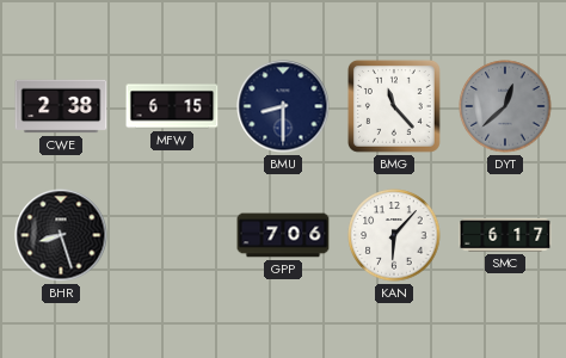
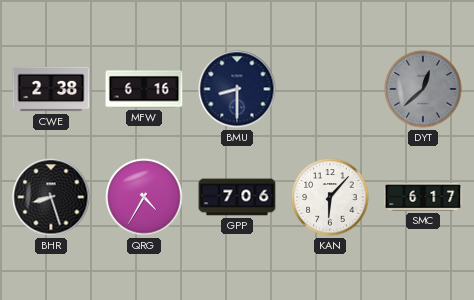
MFW: 6:15 -> 6:16 (144, 89)
BMG: 11:23 -> none (394, 106)
QRG: none -> 4:35 (144, 197)
